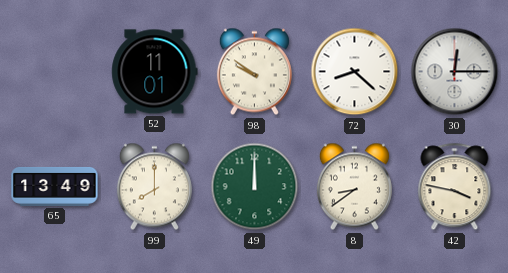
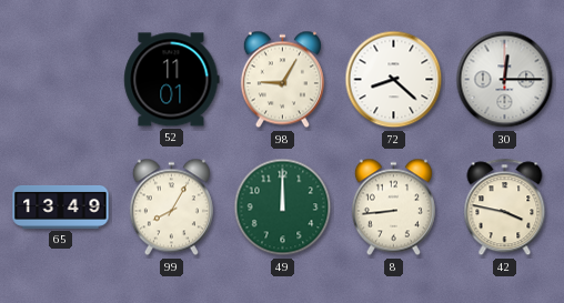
98: 9:51 -> 9:05 (282, 80)
99: 8:00 -> 8:05 (171, 208)
8: 8:39 -> 8:44 (393, 208)
